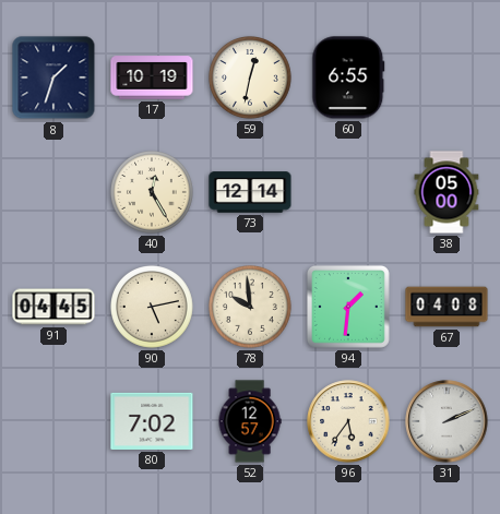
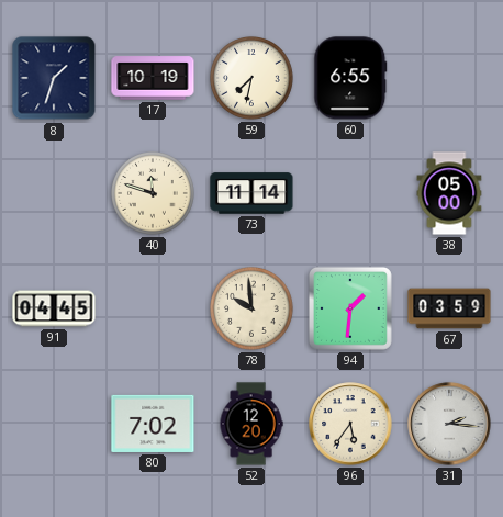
59: 12:32 -> 7:32 (253, 79)
40: 12:25 -> 11:48 (154, 194)
73: 12:14 -> 11:14 (251, 193)
90: 5:13 -> none (153, 308)
67: 04:08 -> 03:59 (449, 308)
52: 12:57 -> 12:20 (251, 424)
31: 2:11 -> 2:16 (449, 424)
